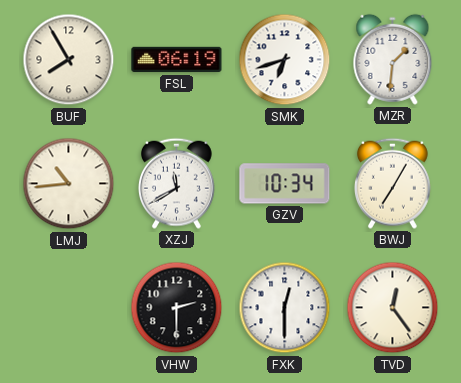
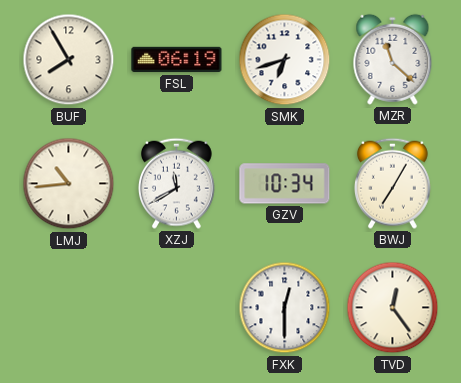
MZR: 1:31 -> 11:22 (393, 59)
VHW: 2:30 -> none (177, 308)
